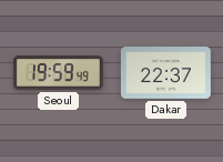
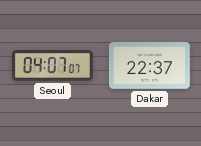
Seoul: 19:59 -> 04:07 (52, 66)
